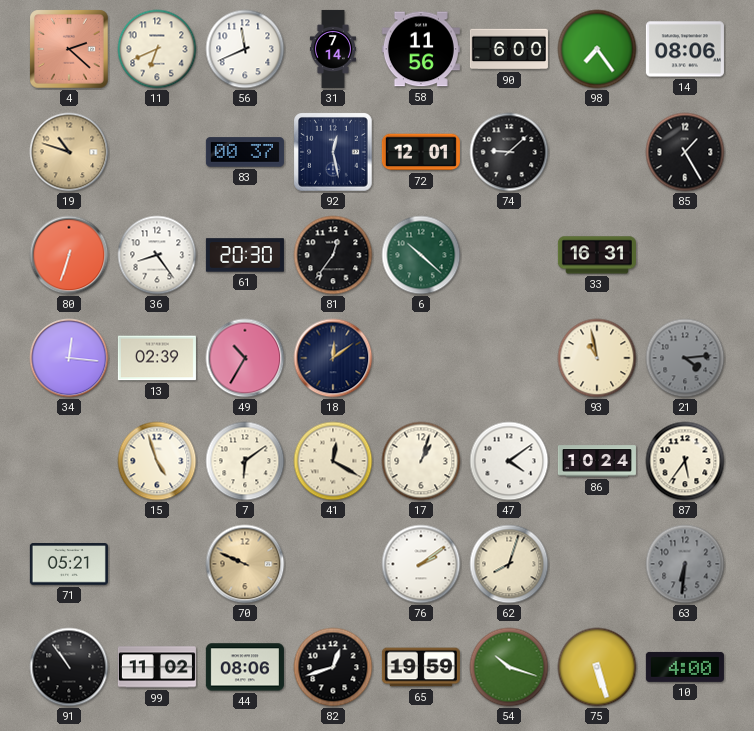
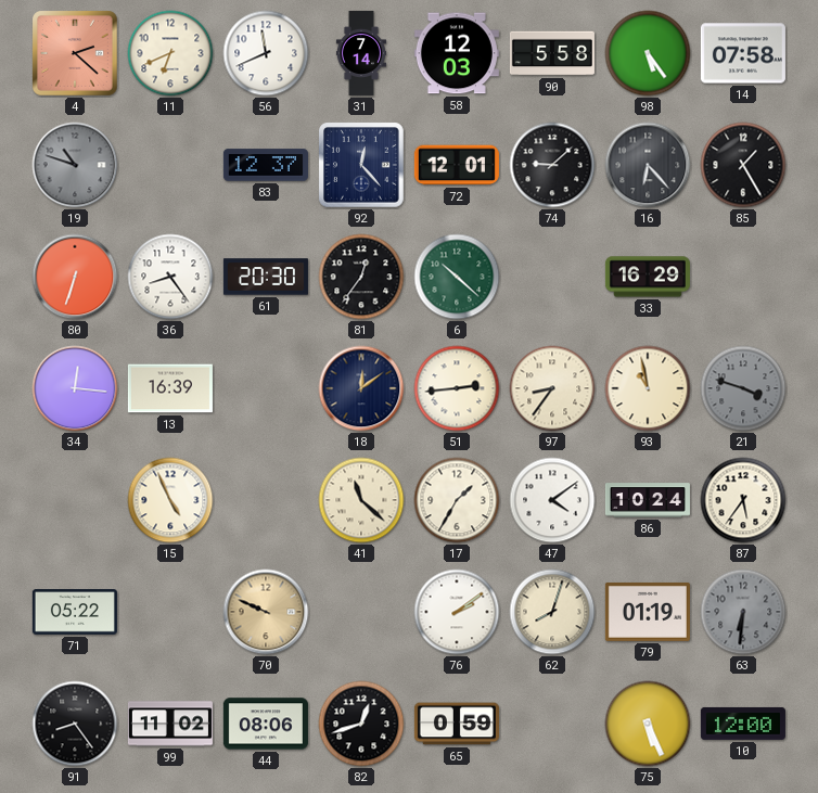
58: 11:56 -> 12:03 (457, 53)
90: 6:00 -> 5:58 (552, 53)
98: 7:24 -> 5:24 (648, 53)
14: 08:06 -> 07:58 (743, 53)
19 dial: champagne -> grey (75, 165)
83: 00:37 -> 12:37 (266, 165)
92: 12:28 -> 12:23 (362, 166)
16: none -> 6:23 (648, 165)
33: 16:31 -> 16:29 (648, 277)
13: 02:39 -> 16:39 (170, 388)
49: 10:35 -> none (245, 358)
51: none -> 2:44 (457, 388)
97: none -> 8:36 (552, 388)
21: 4:14 -> 3:48 (743, 388)
15: 4:57 -> 4:56 (170, 500)
7: 6:09 -> none (245, 461)
41: 12:20 -> 11:22 (361, 500)
17: 1:03 -> 1:35 (457, 500)
71: 05:21 -> 05:22 (75, 612)
79: none -> 01:19 (648, 612)
91: 10:54 -> 8:24 (75, 724)
65: 19:59 -> 0:59 (457, 724)
54: 10:18 -> none (509, 667)
75: 5:27 -> 5:26 (648, 724)
10: 4:00 -> 12:00 (743, 724)
